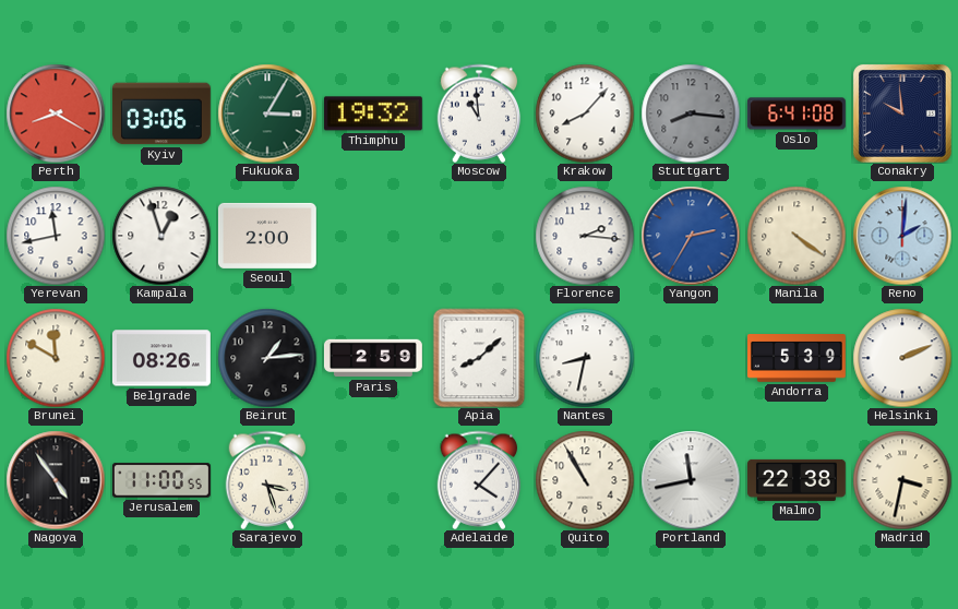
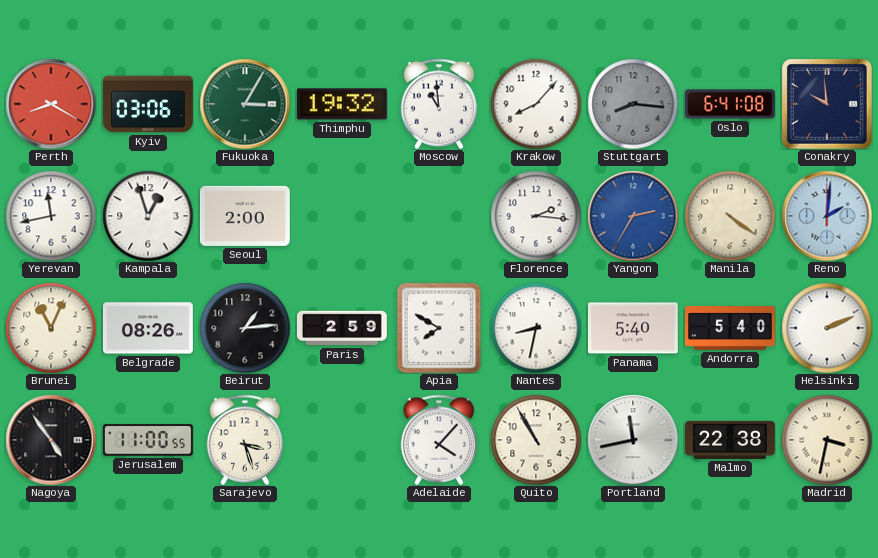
Brunei: 11:50 -> 11:04 (51, 328)
Apia: 8:08 -> 7:50 (439, 328)
Panama: none -> 5:40 (633, 328)
Andorra: 5:39 -> 5:40 (731, 328)
